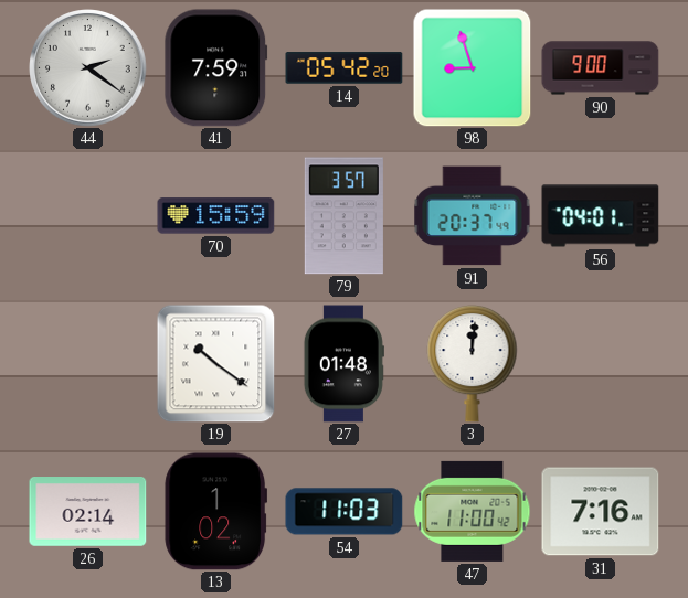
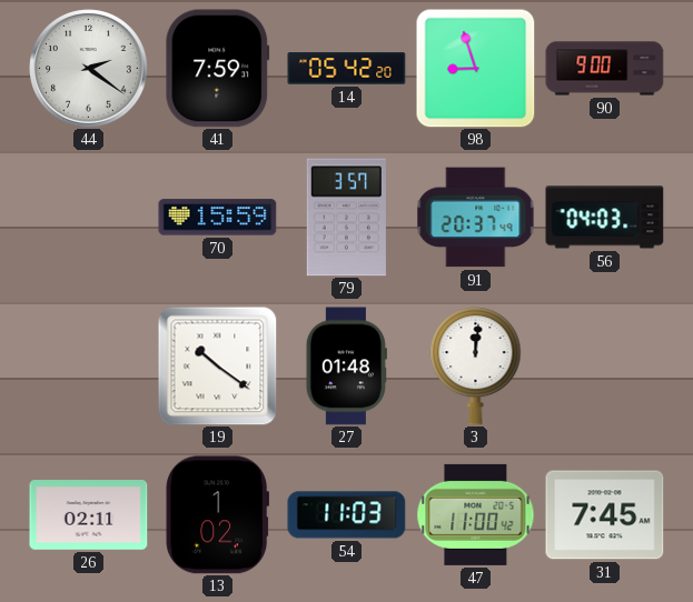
56: 04:01 -> 04:03 (605, 218)
26: 02:14 -> 02:11 (89, 515)
31: 7:16 -> 7:45 (605, 515)
